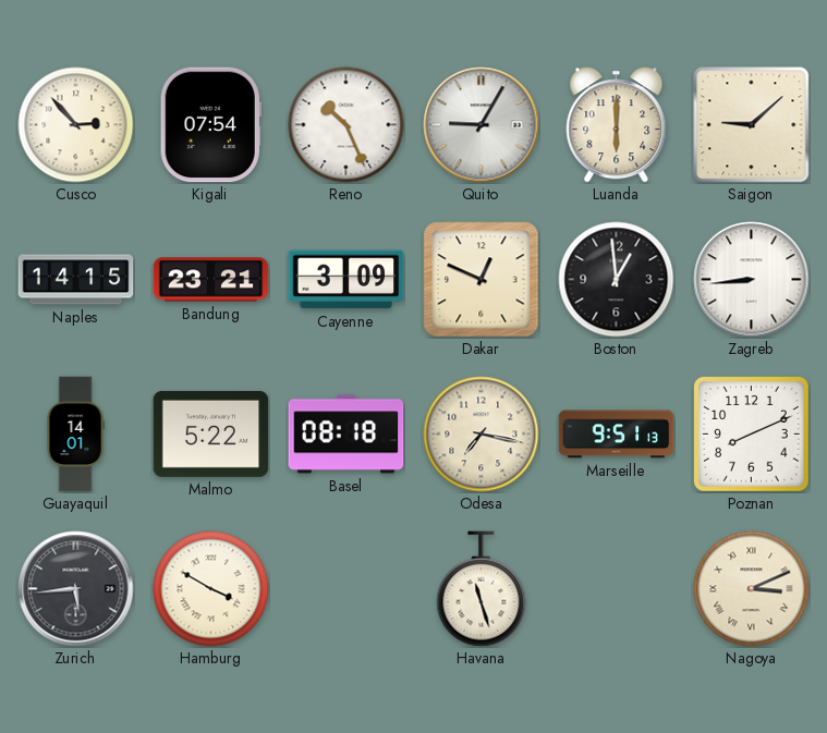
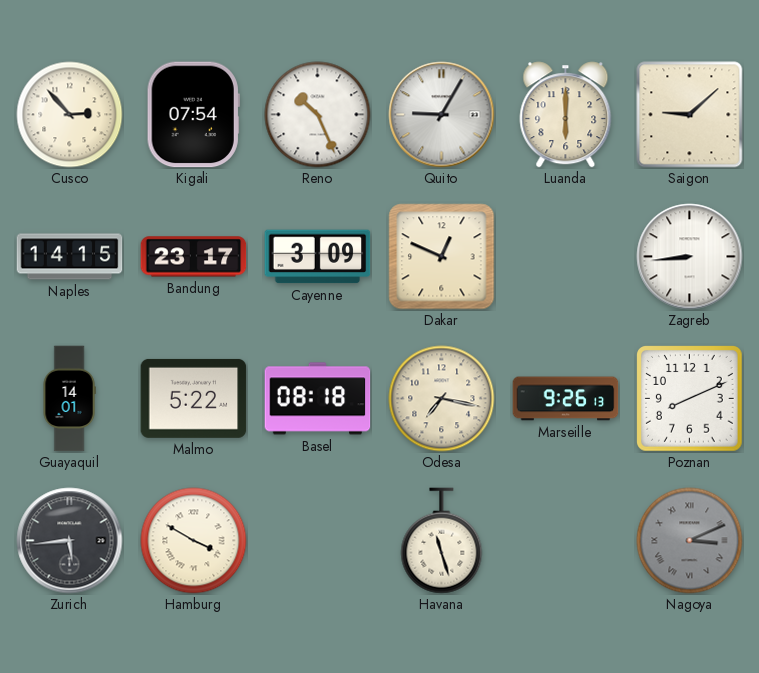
Bandung: 23:21 -> 23:17 (194, 257)
Boston: 12:59 -> none (617, 280)
Marseille: 9:51 -> 9:26 (566, 399)
Nagoya dial: cream -> grey (690, 541)
